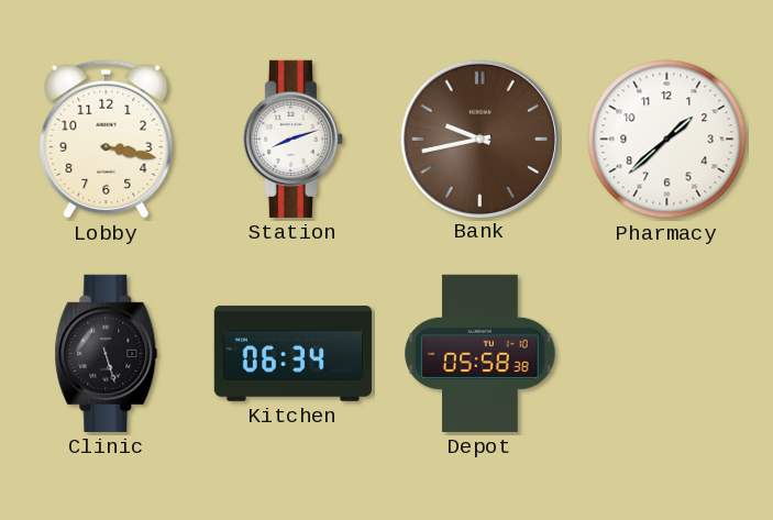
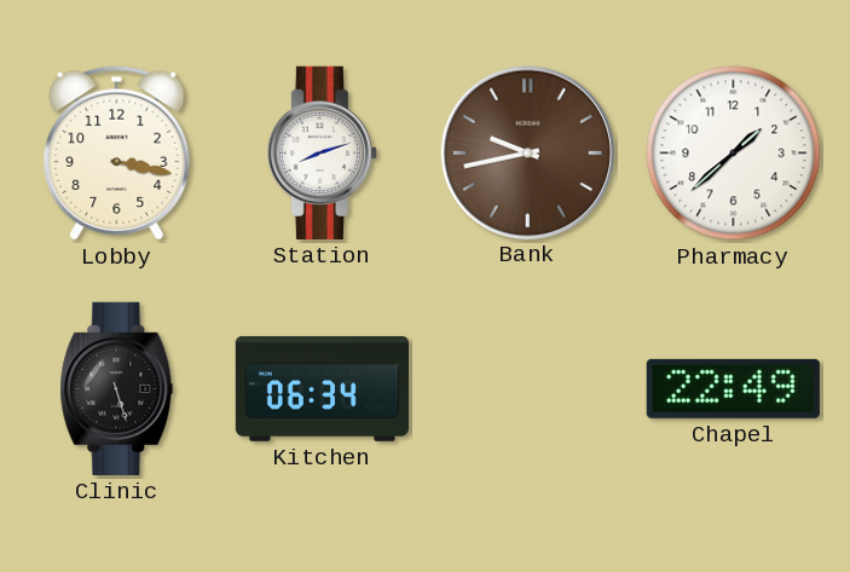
Depot: 05:58 -> none (481, 353)
Chapel: none -> 22:49 (733, 388)
